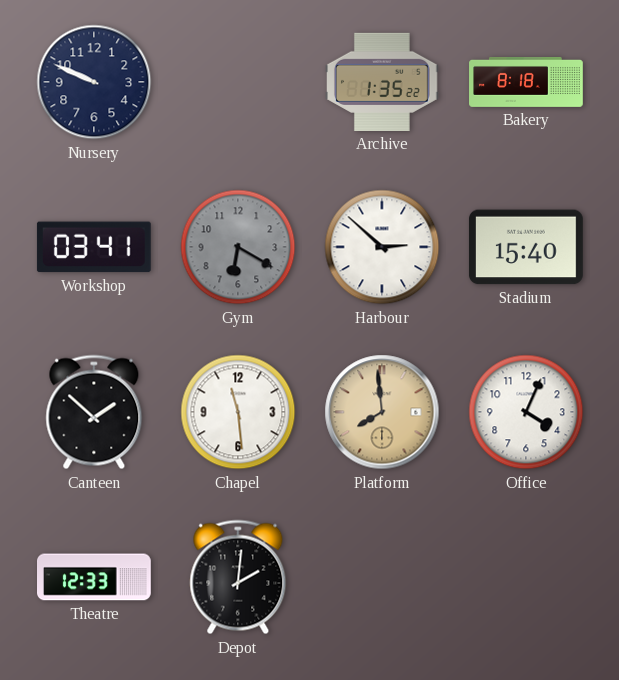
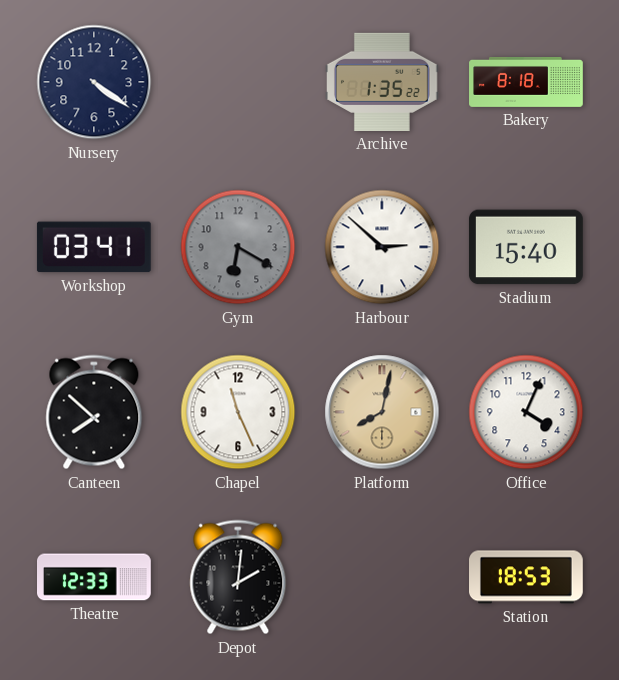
Nursery: 9:49 -> 4:21 (94, 82)
Canteen: 1:52 -> 7:52 (94, 412)
Chapel: 11:29 -> 11:26 (238, 412)
Platform: 7:59 -> 8:02 (382, 412)
Station: none -> 18:53 (527, 577)
